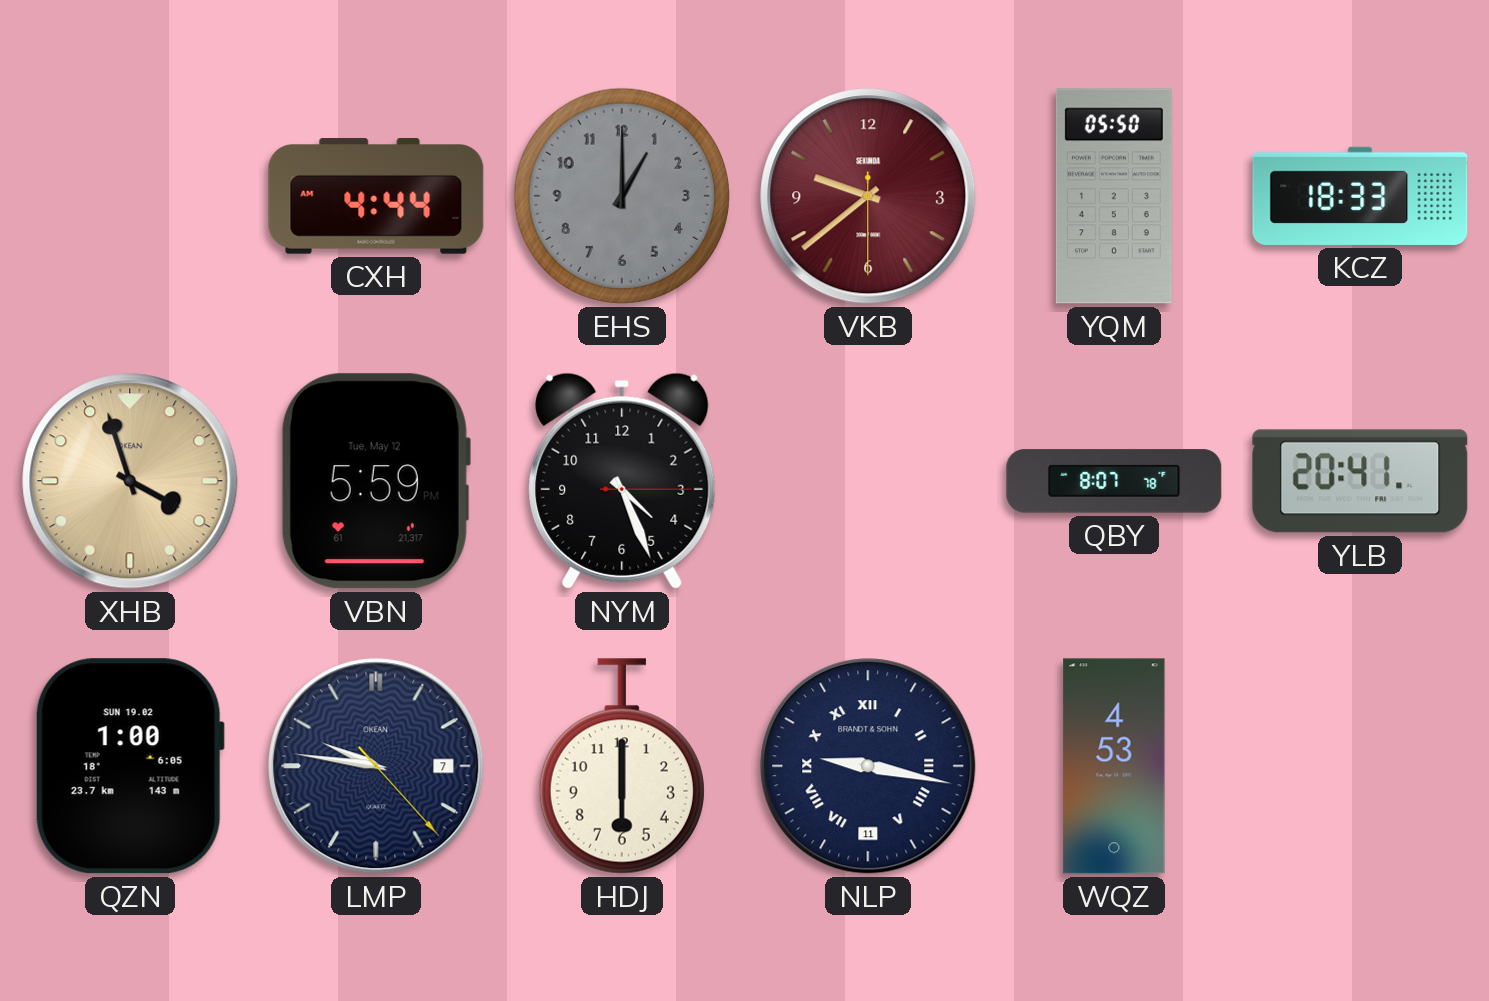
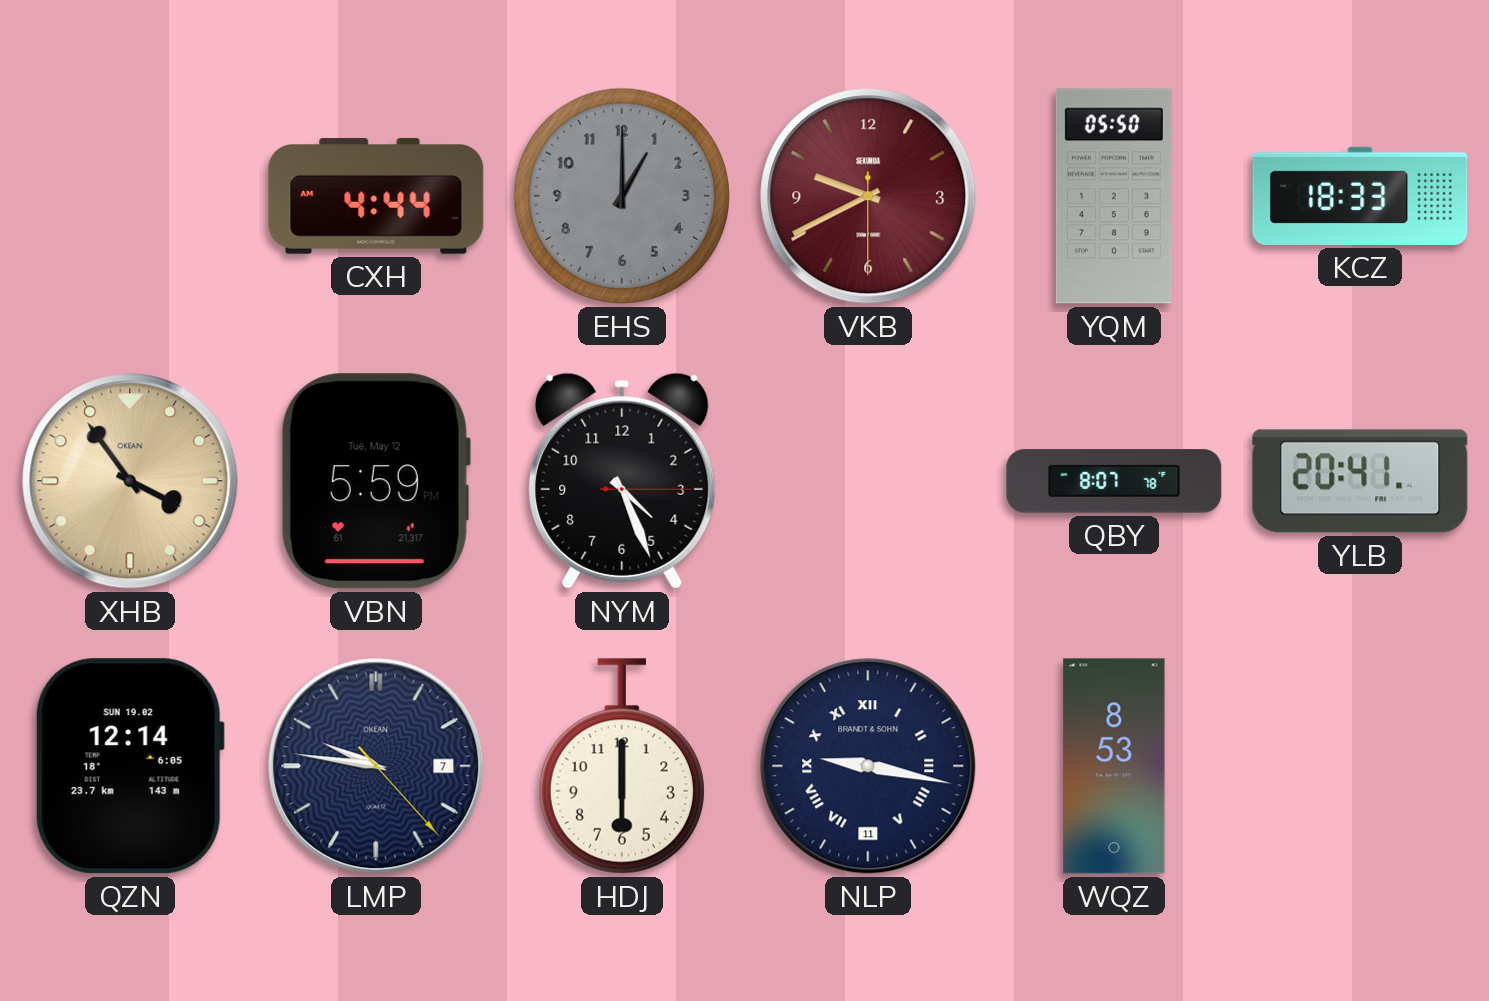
VKB: 9:38 -> 9:40 (868, 196)
XHB: 3:57 -> 3:54 (130, 481)
QZN: 1:00 -> 12:14 (130, 766)
WQZ: 4:53 -> 8:53 (1114, 766)
